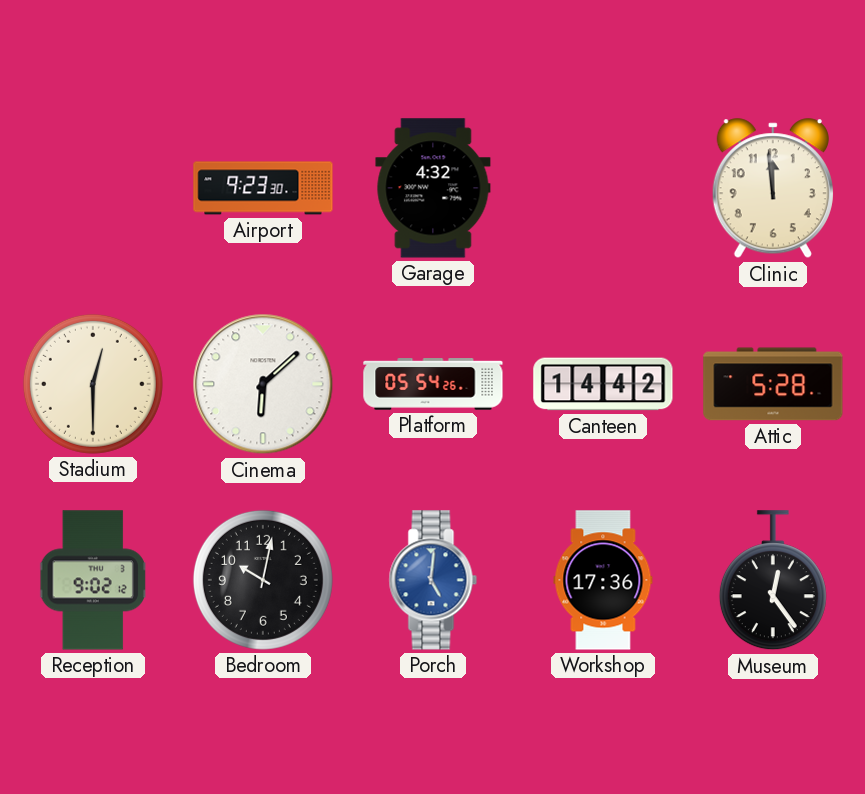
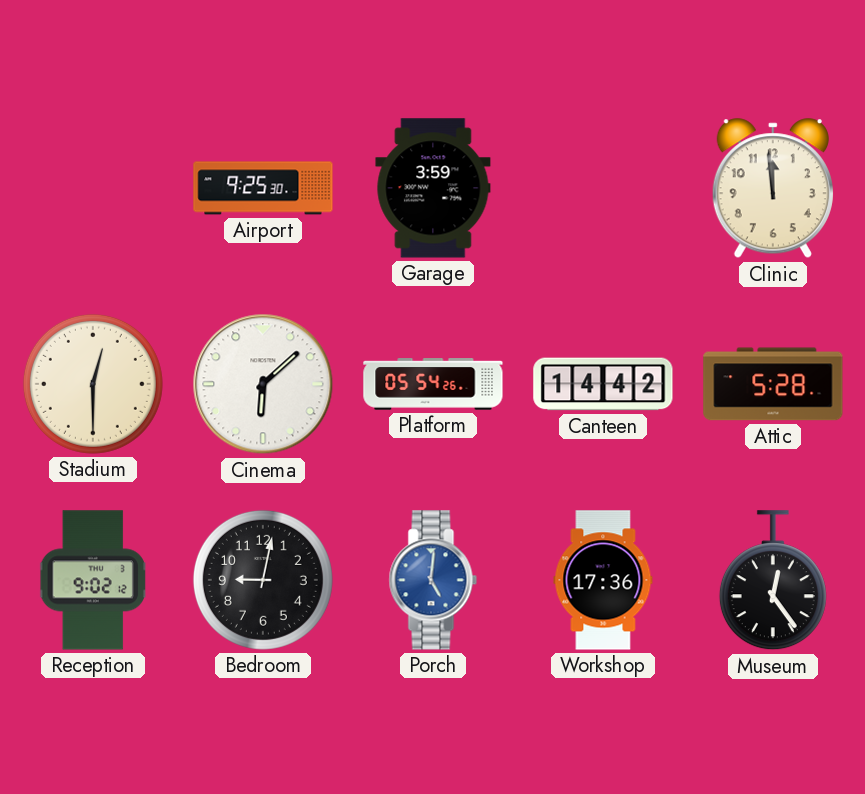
Airport: 9:23 -> 9:25 (263, 188)
Garage: 4:32 -> 3:59 (433, 188)
Bedroom: 10:02 -> 9:02 (263, 580)
